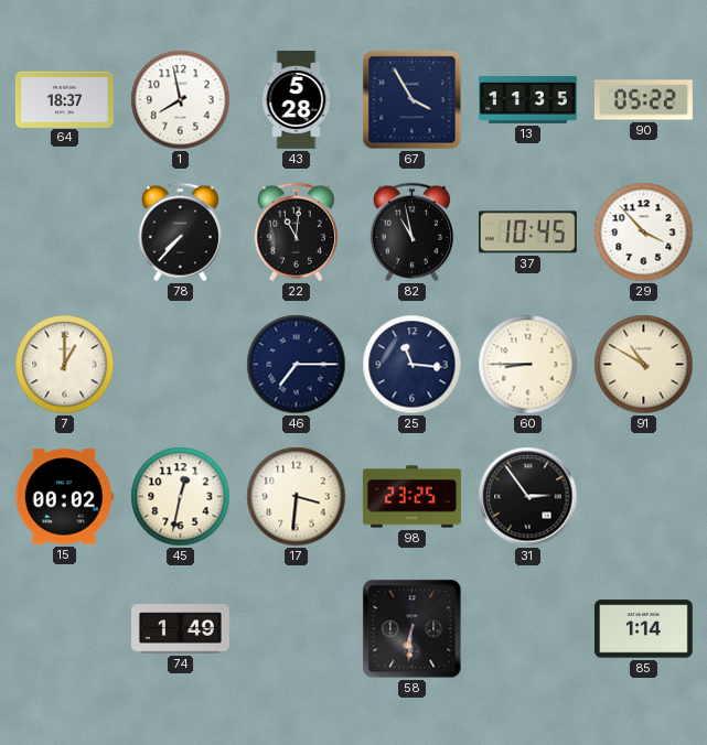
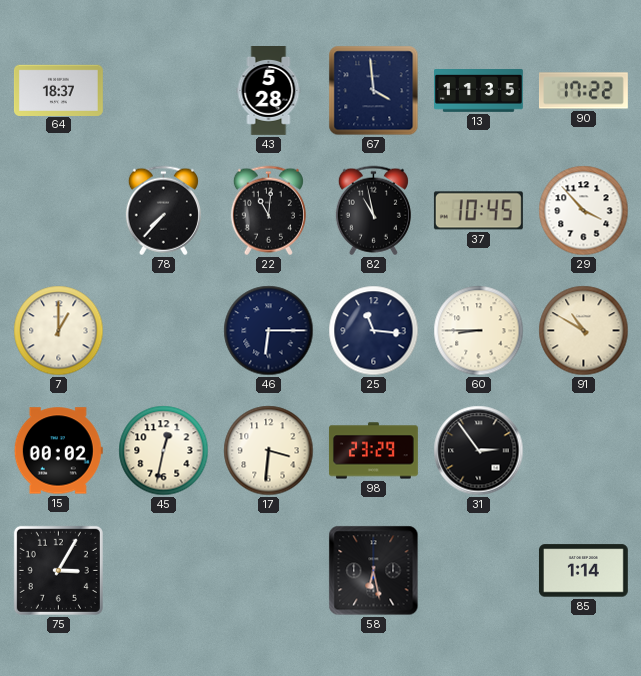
1: 7:58 -> none (181, 100)
67: 3:55 -> 3:59 (374, 91)
90: 05:22 -> 17:22 (583, 91)
46: 7:15 -> 6:15 (269, 331)
98: 23:25 -> 23:29 (374, 451)
75: none -> 3:05 (58, 570)
74: 1:49 -> none (181, 629)
58: 6:31 -> 6:28 (374, 571)
